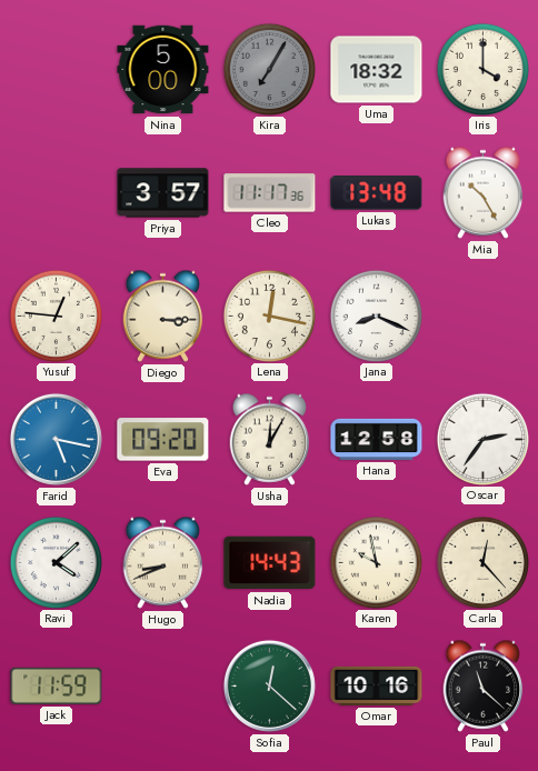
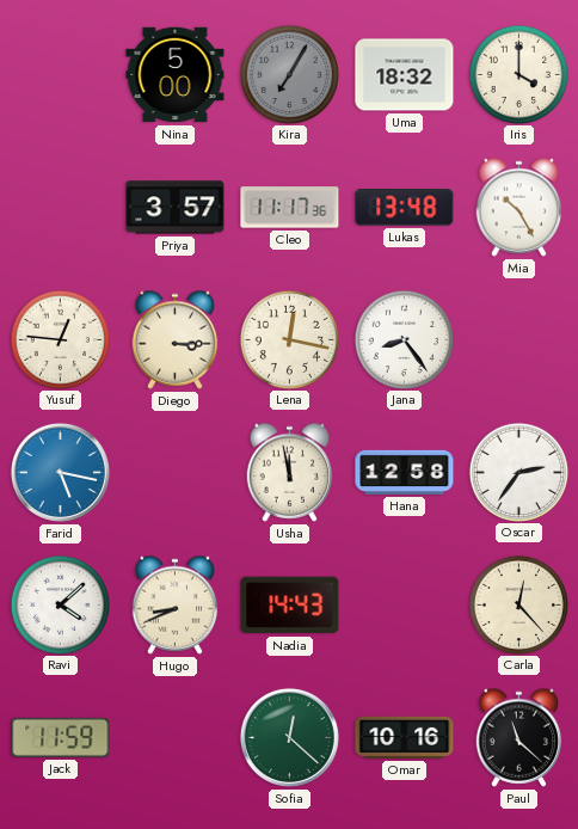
Jana: 8:19 -> 8:24 (404, 339)
Eva: 09:20 -> none (163, 440)
Usha: 12:05 -> 11:58 (290, 472)
Karen: 9:58 -> none (376, 562)
